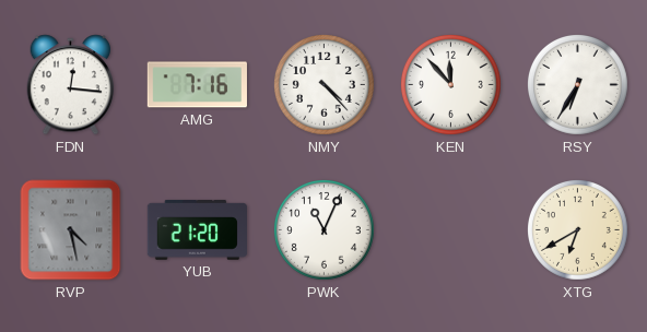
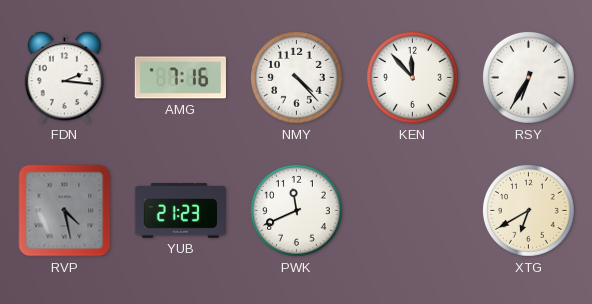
FDN: 12:16 -> 2:16 (65, 78)
YUB: 21:20 -> 21:23 (180, 211)
PWK: 11:04 -> 11:41 (296, 210)
